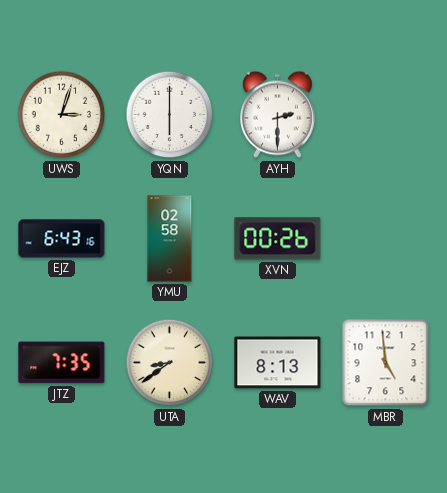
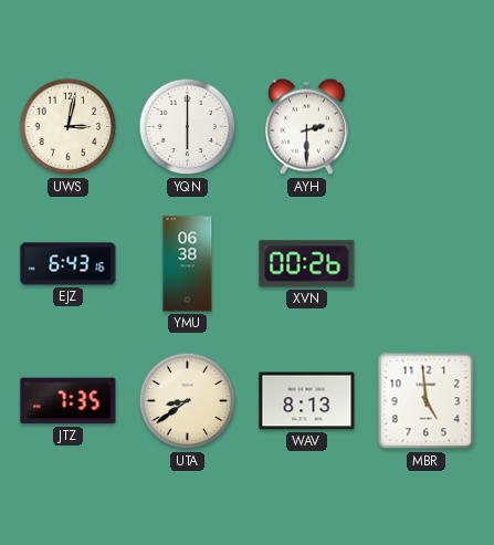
UWS: 3:03 -> 3:02 (69, 127)
YMU: 02:58 -> 06:38 (188, 264)
